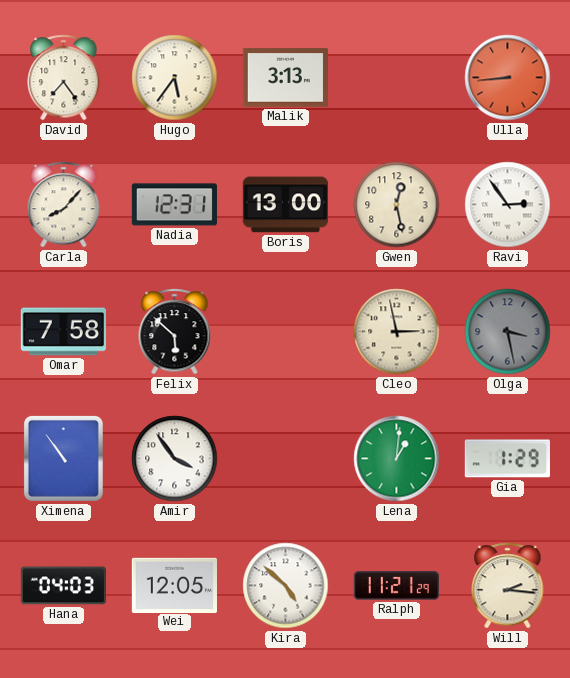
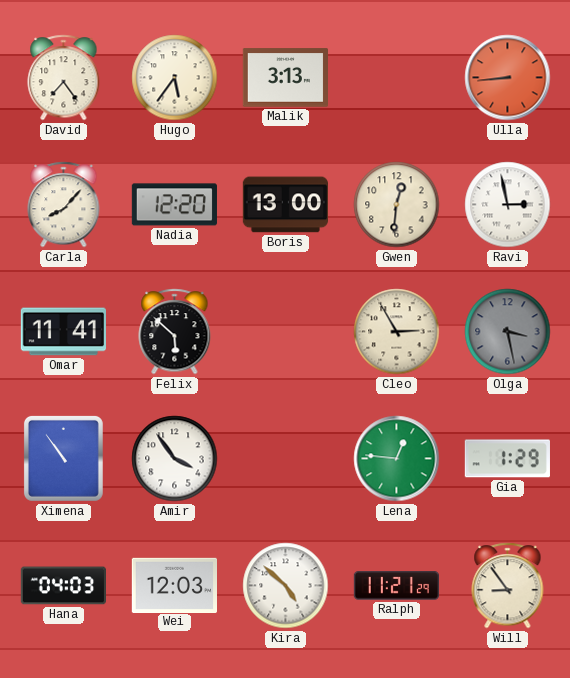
Nadia: 12:31 -> 12:20 (174, 205)
Gwen: 12:28 -> 12:31 (397, 205)
Ravi: 2:54 -> 2:58 (508, 205)
Omar: 7:58 -> 11:41 (63, 332)
Cleo: 2:58 -> 2:55 (397, 332)
Lena: 1:01 -> 12:46 (397, 459)
Wei: 12:05 -> 12:03 (174, 585)
Will: 2:16 -> 8:54 (508, 586)
